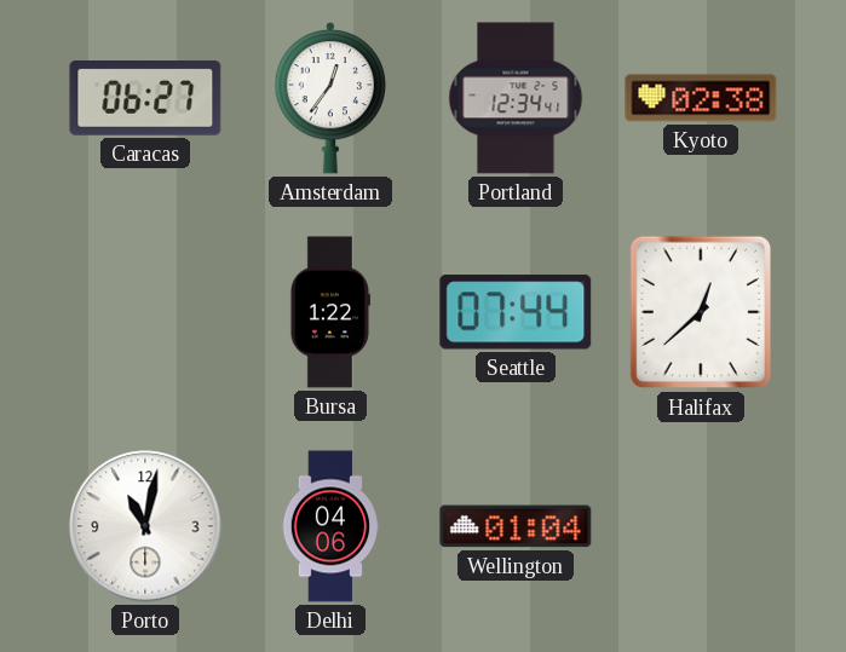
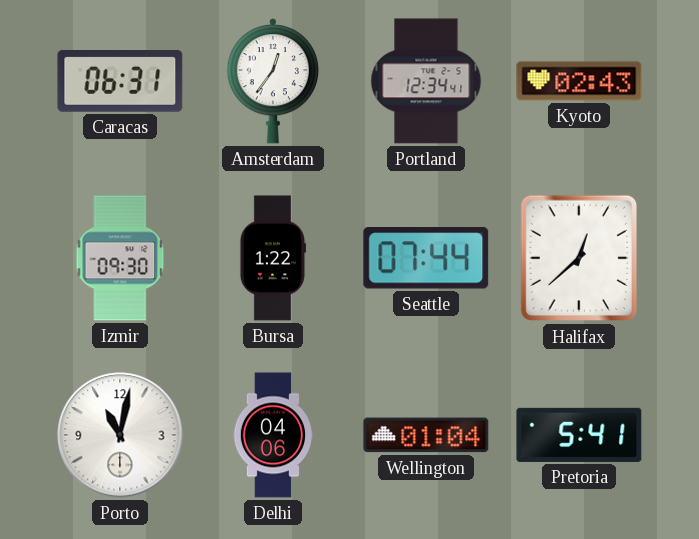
Caracas: 06:27 -> 06:31 (120, 82)
Kyoto: 02:38 -> 02:43 (579, 81)
Izmir: none -> 09:30 (120, 258)
Pretoria: none -> 5:41 (579, 435)
